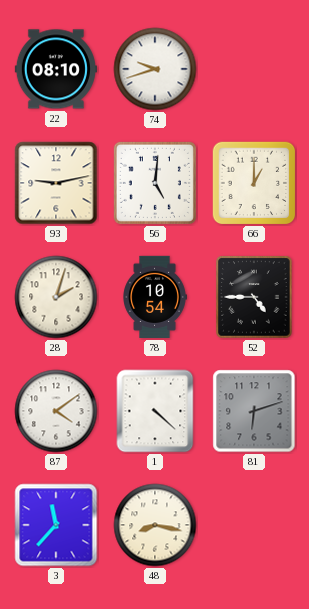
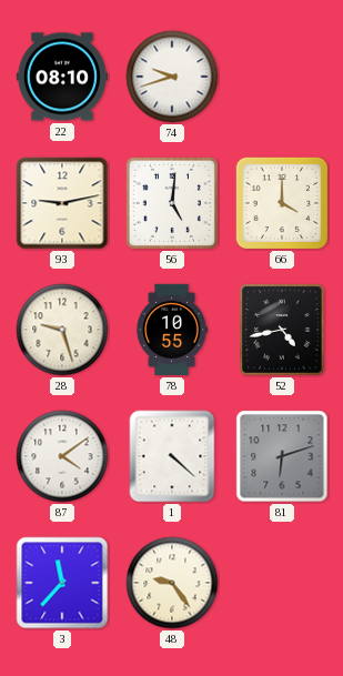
66: 1:00 -> 4:00 (282, 203)
28: 2:03 -> 9:27 (62, 330)
78: 10:54 -> 10:55 (172, 330)
52: 4:45 -> 4:43 (282, 330)
48: 8:17 -> 9:24 (172, 583)
